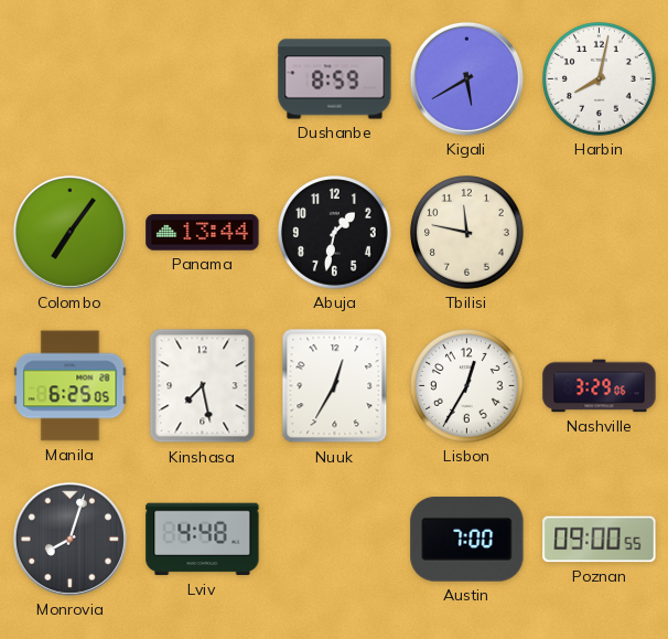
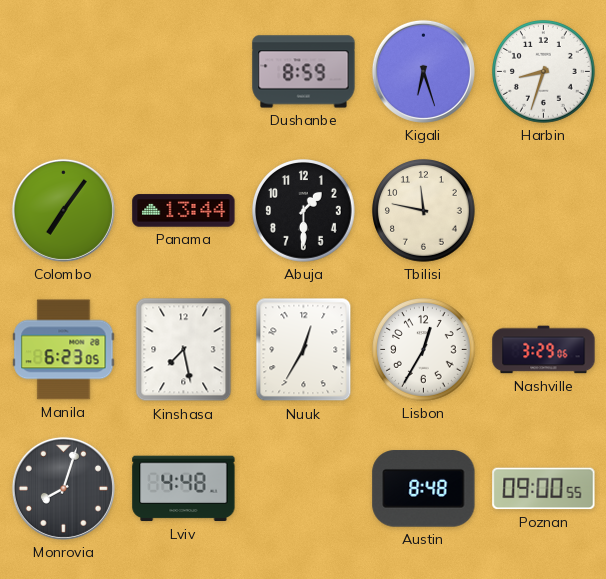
Kigali: 5:40 -> 6:27 (423, 71)
Harbin: 8:02 -> 8:33 (544, 72)
Abuja: 1:32 -> 1:30 (304, 211)
Manila: 6:25 -> 6:23 (64, 350)
Austin: 7:00 -> 8:48 (424, 489)
